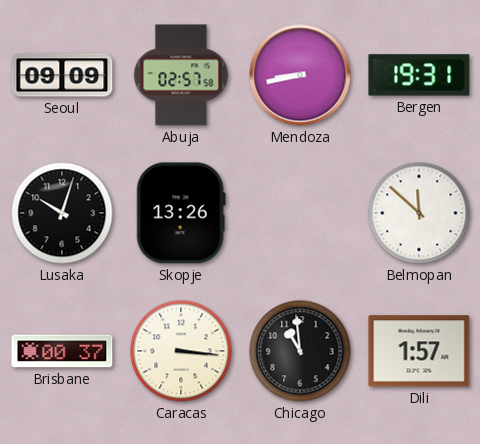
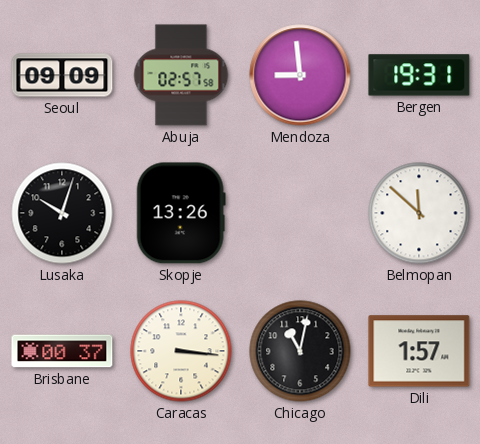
Mendoza: 8:43 -> 8:59 (300, 75)
Chicago: 10:59 -> 11:02 (300, 351)
